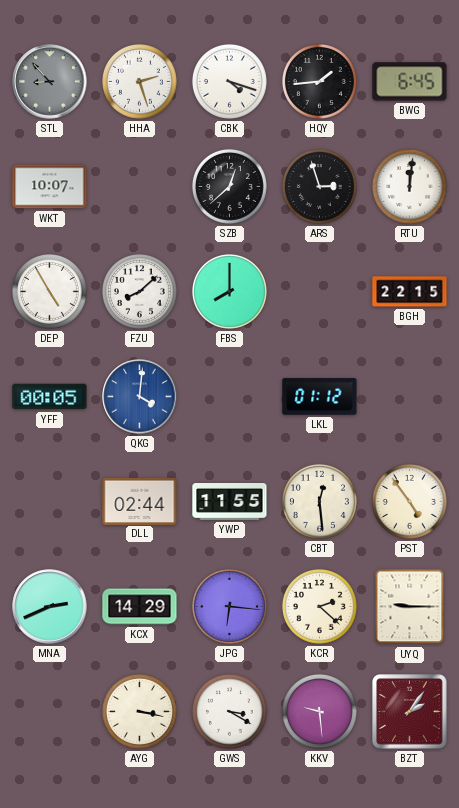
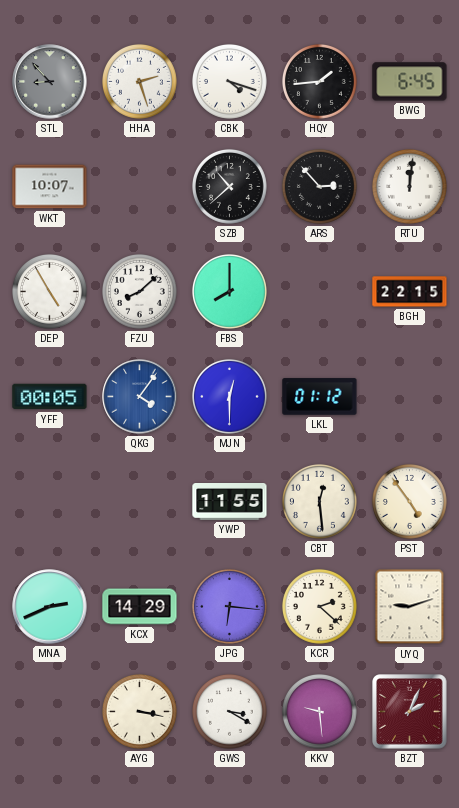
SZB: 12:38 -> 10:38 (229, 186)
ARS: 2:57 -> 2:53 (319, 186)
QKG: 4:01 -> 4:06 (140, 397)
MJN: none -> 12:30 (229, 396)
DLL: 02:44 -> none (140, 501)
UYQ: 9:15 -> 9:12 (410, 607)
BZT: 2:06 -> 2:04 (410, 712)
